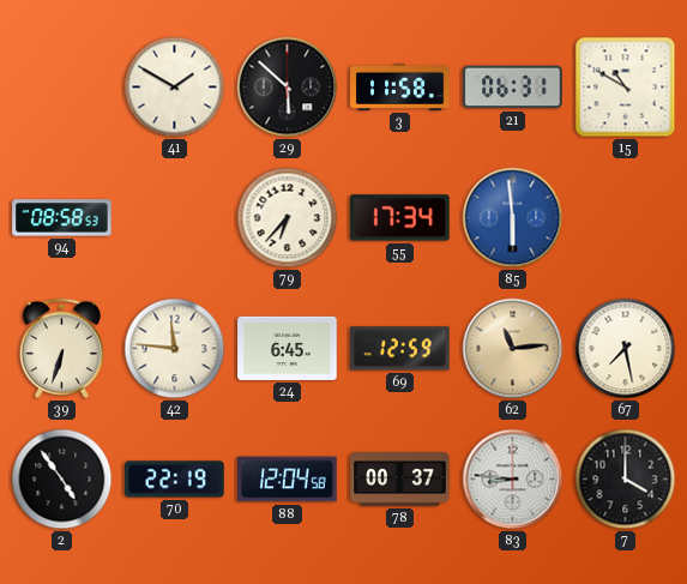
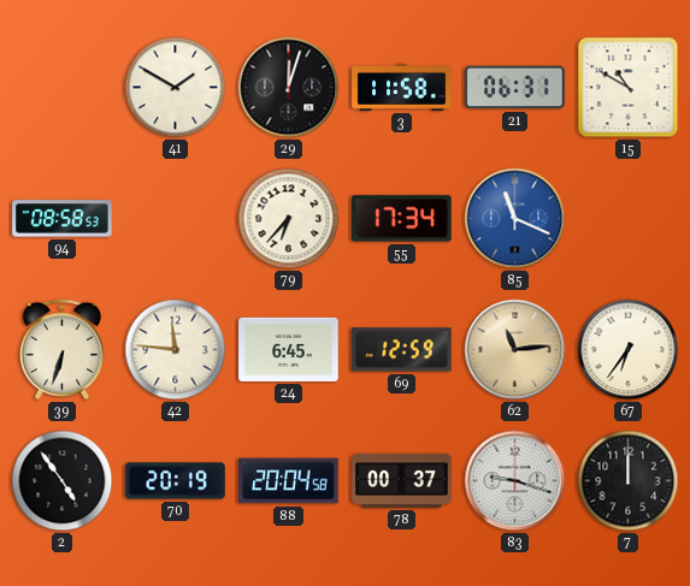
29: 5:52 -> 12:03 (289, 88)
85: 5:59 -> 11:19 (515, 219)
67: 7:28 -> 6:36 (629, 350)
70: 22:19 -> 20:19 (176, 481)
88: 12:04 -> 20:04 (289, 481)
83: 8:46 -> 9:18 (515, 481)
7: 4:00 -> 12:00 (629, 481)
